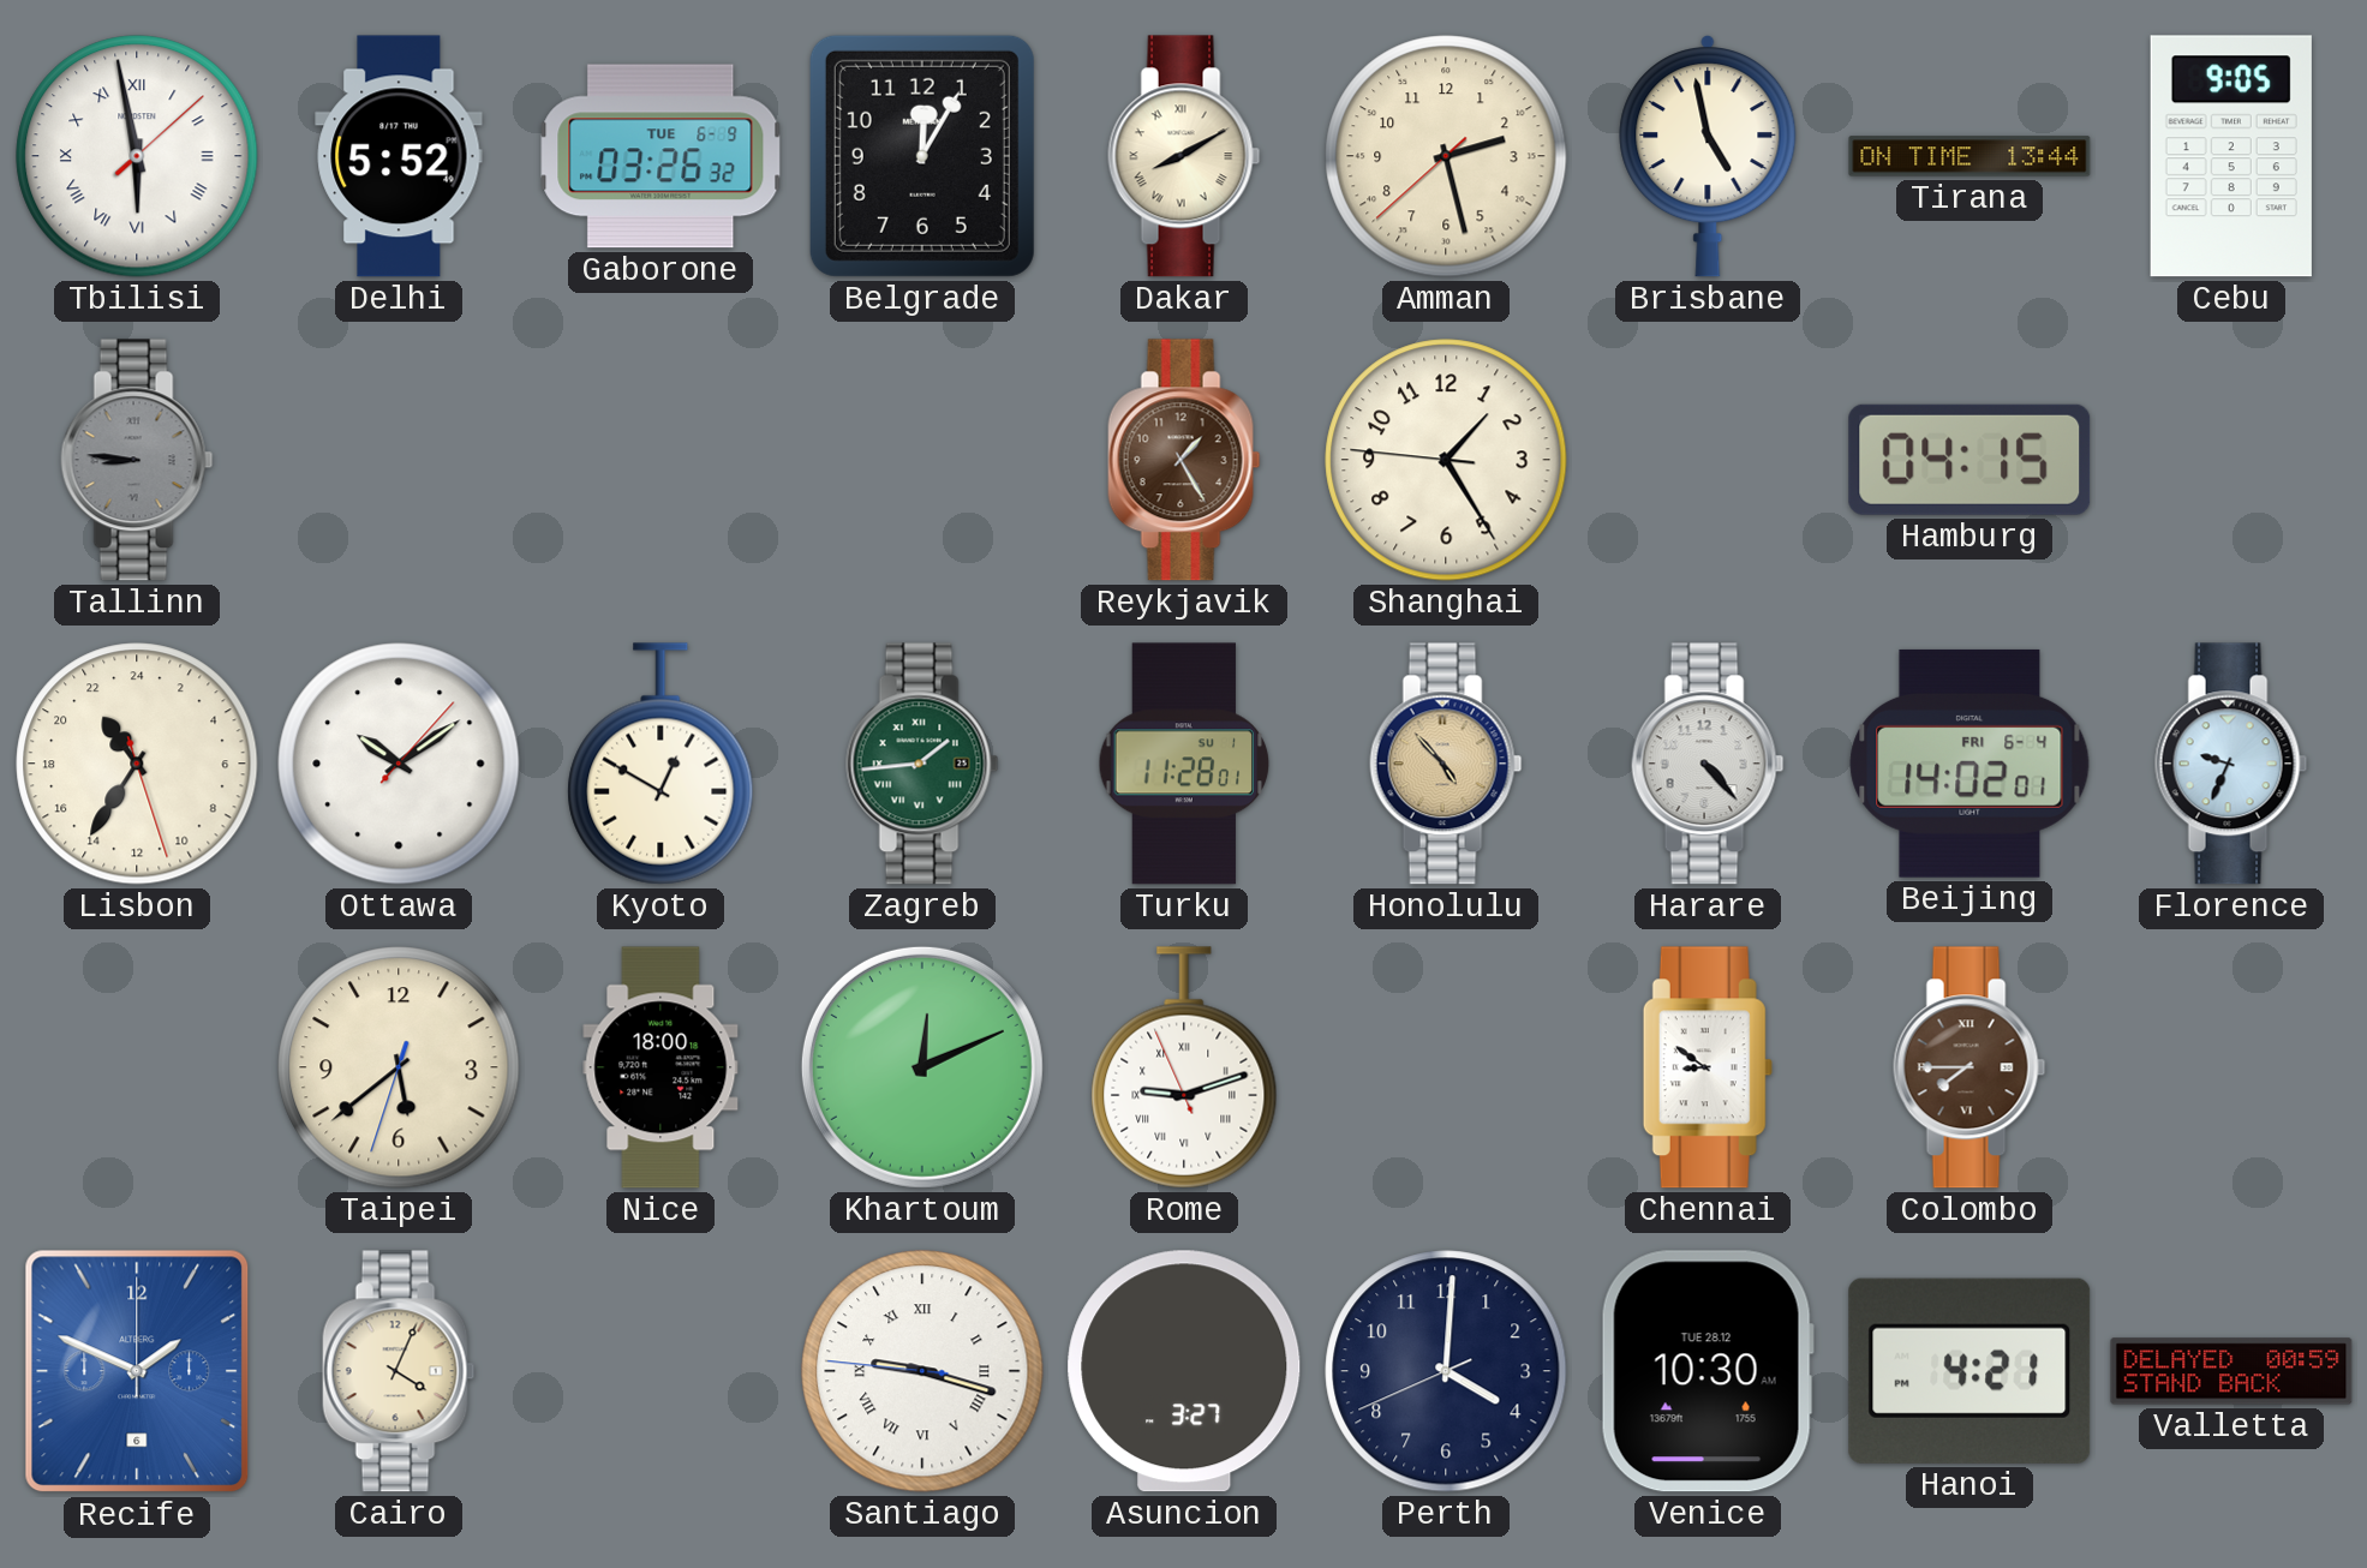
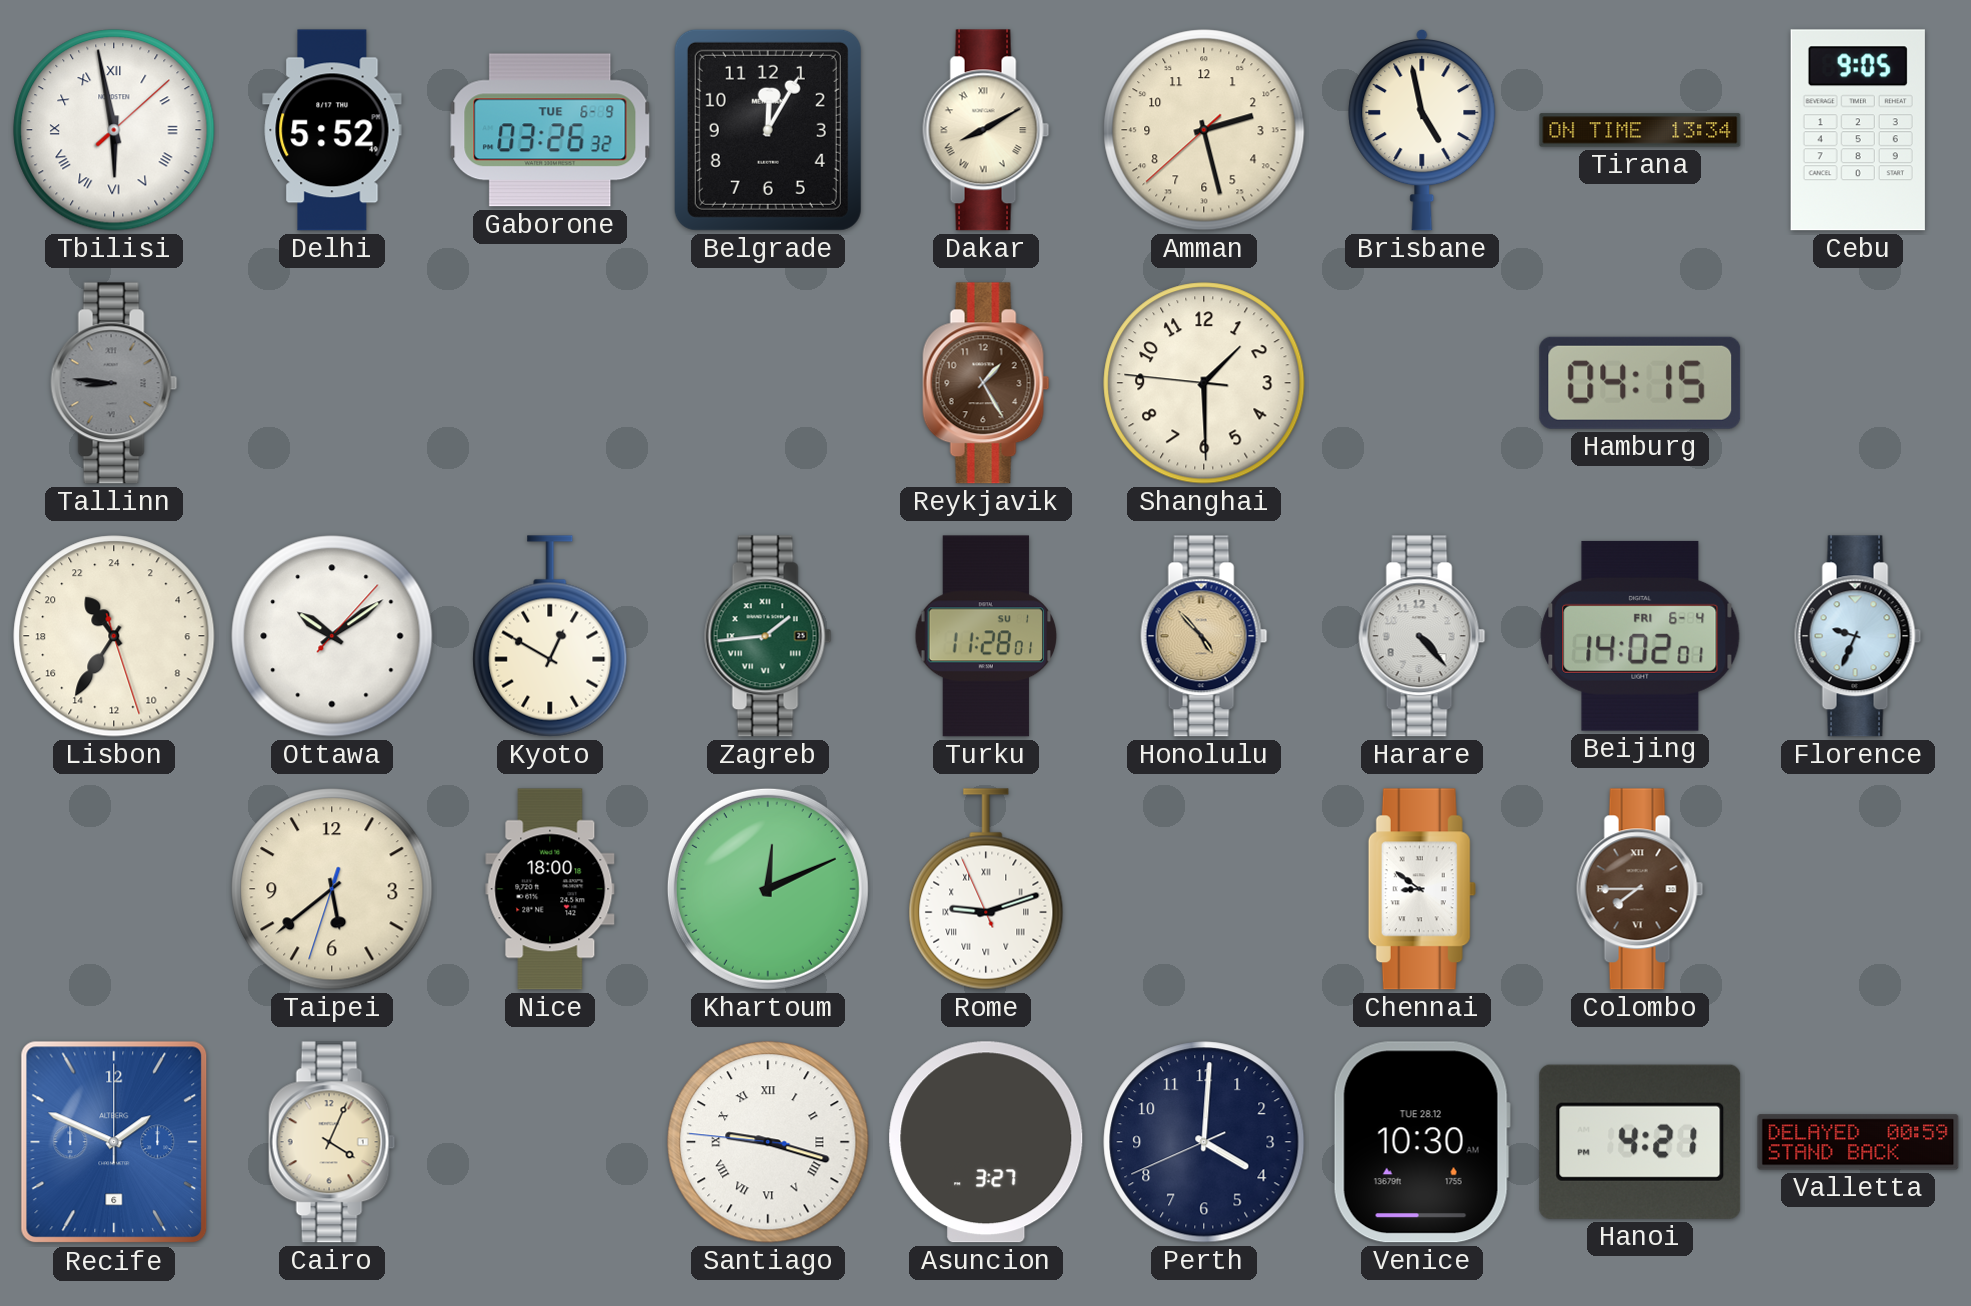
Tirana: 13:44 -> 13:34 (1640, 130)
Shanghai: 1:24 -> 1:29 (1204, 383)
